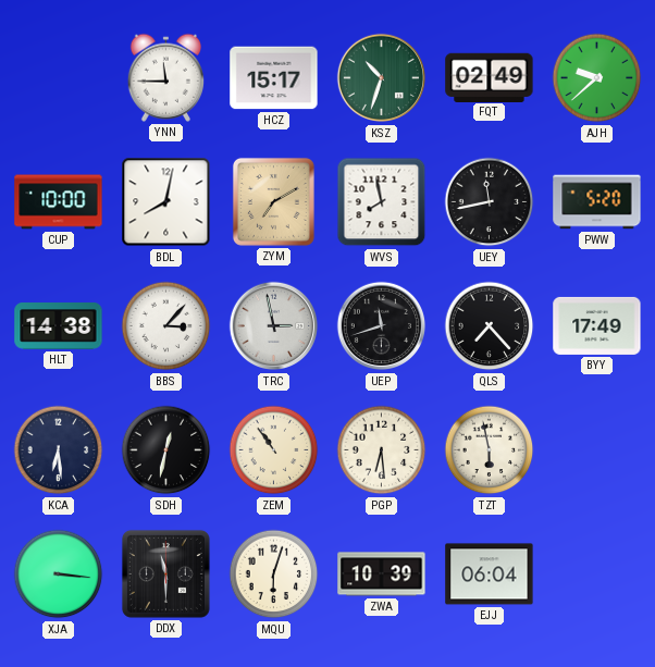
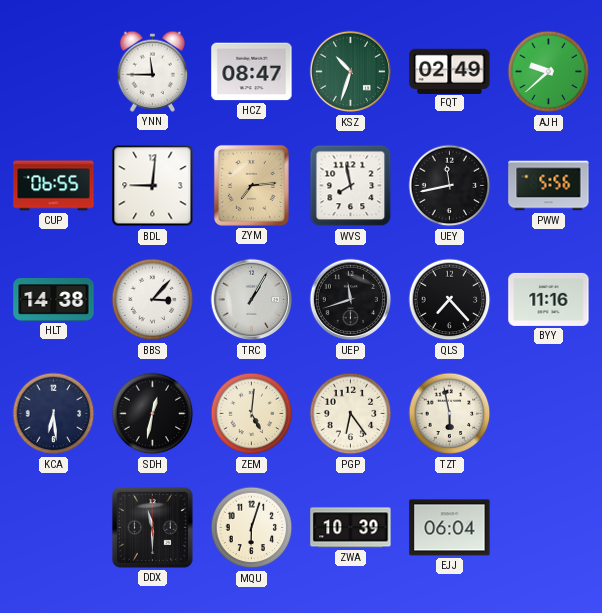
HCZ: 15:17 -> 08:47 (252, 72)
CUP: 10:00 -> 06:55 (54, 186)
BDL: 8:02 -> 9:01 (153, 186)
ZYM: 7:10 -> 7:14 (251, 185)
PWW: 5:20 -> 5:56 (549, 186)
TRC: 2:58 -> 1:05 (252, 300)
BYY: 17:49 -> 11:16 (549, 299)
ZEM: 10:54 -> 5:01 (252, 414)
PGP: 6:29 -> 6:24 (351, 414)
XJA: 3:16 -> none (59, 575)
